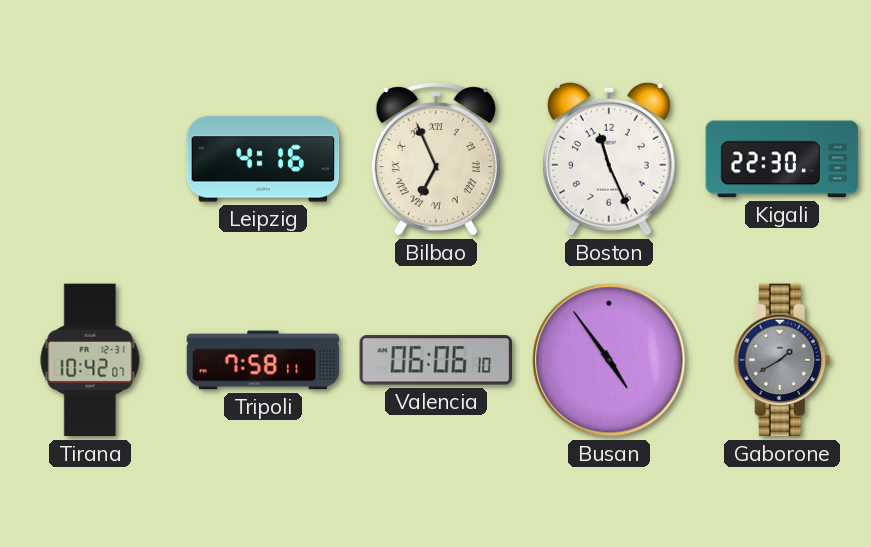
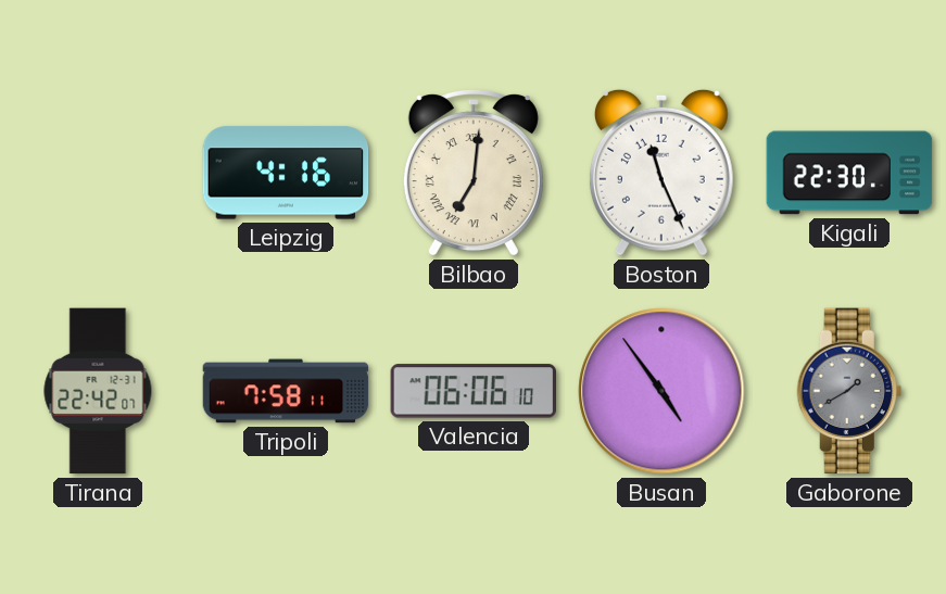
Bilbao: 6:56 -> 7:01 (474, 173)
Tirana: 10:42 -> 22:42 (98, 391)
